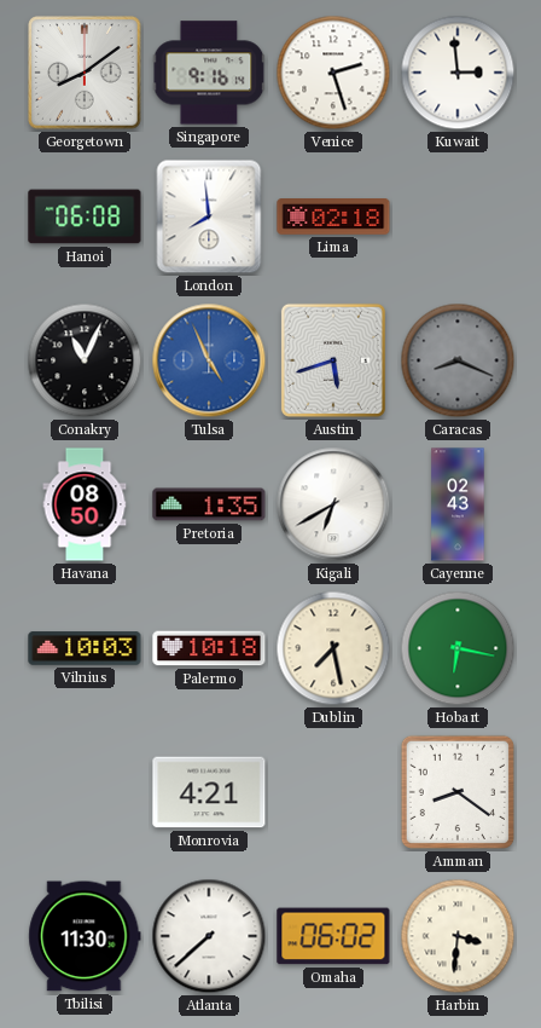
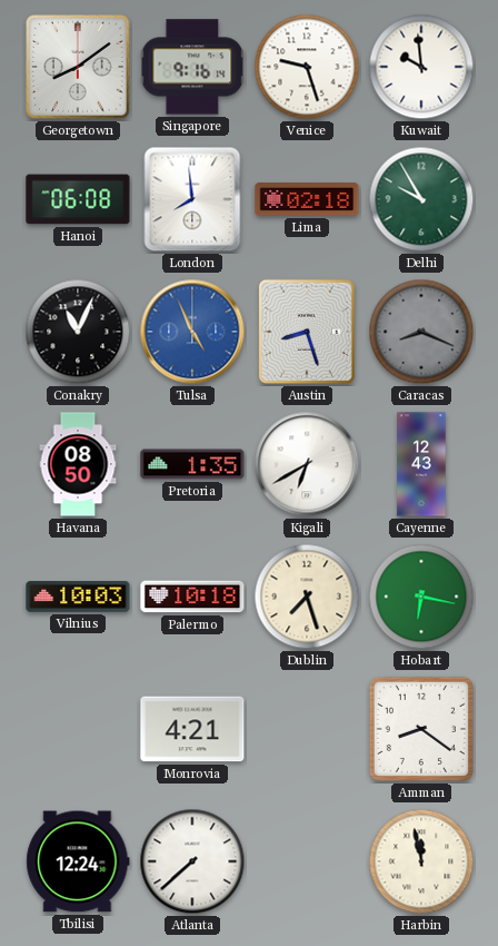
Venice: 2:27 -> 9:27 (307, 67)
Kuwait: 2:59 -> 9:59 (421, 67)
Delhi: none -> 9:55 (421, 199)
Austin: 5:42 -> 8:27 (307, 332)
Cayenne: 02:43 -> 12:43 (421, 464)
Dublin: 7:28 -> 7:27 (307, 597)
Tbilisi: 11:30 -> 12:24 (78, 861)
Omaha: 06:02 -> none (333, 936)
Harbin: 3:31 -> 11:58 (421, 861)
